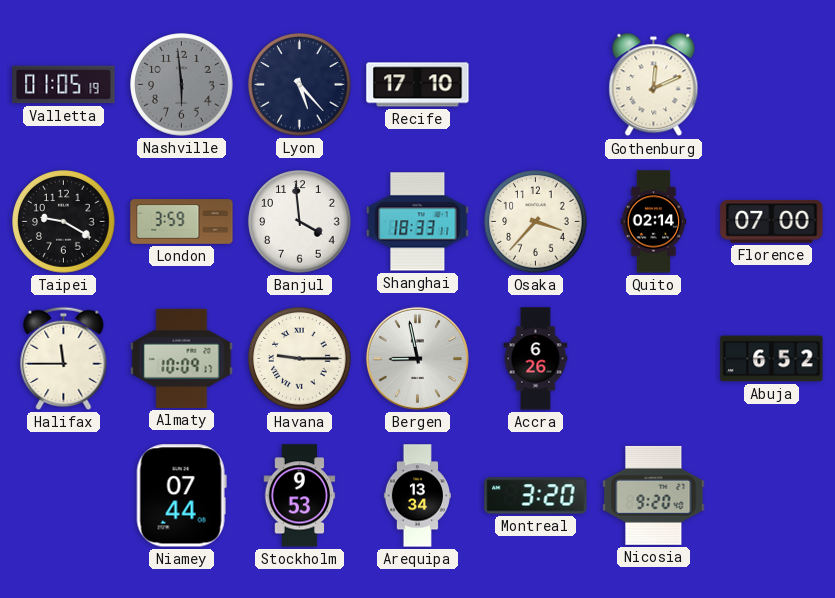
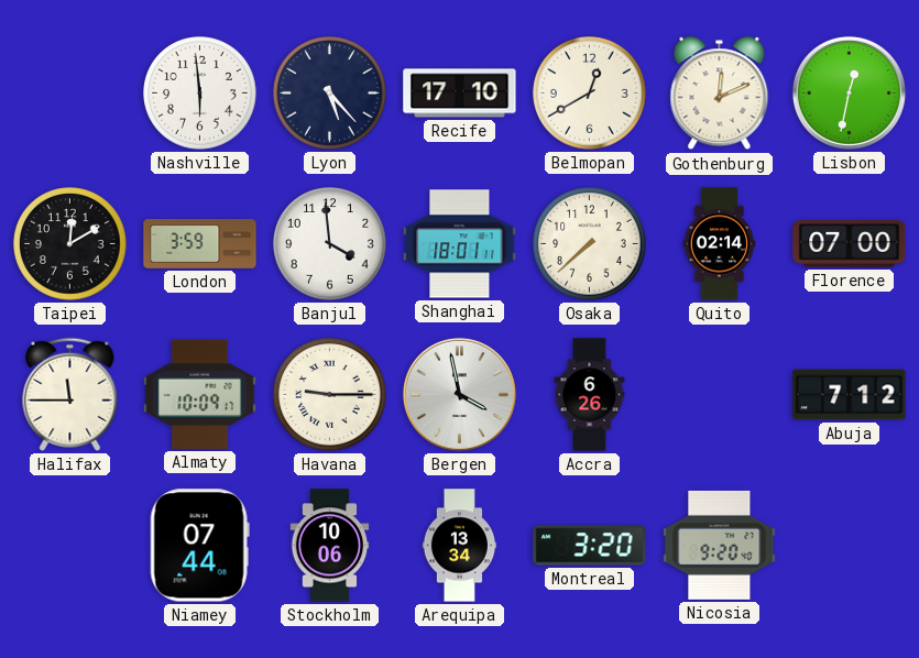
Valletta: 01:05 -> none (64, 85)
Nashville dial: grey -> white (200, 94)
Belmopan: none -> 12:40 (590, 94)
Lisbon: none -> 12:32 (849, 92)
Taipei: 9:20 -> 12:10 (70, 244)
Shanghai: 18:33 -> 18:01 (460, 244)
Osaka: 3:37 -> 7:38 (590, 244)
Bergen: 8:58 -> 3:58 (459, 394)
Abuja: 6:52 -> 7:12 (850, 395)
Stockholm: 9:53 -> 10:06 (330, 546)
